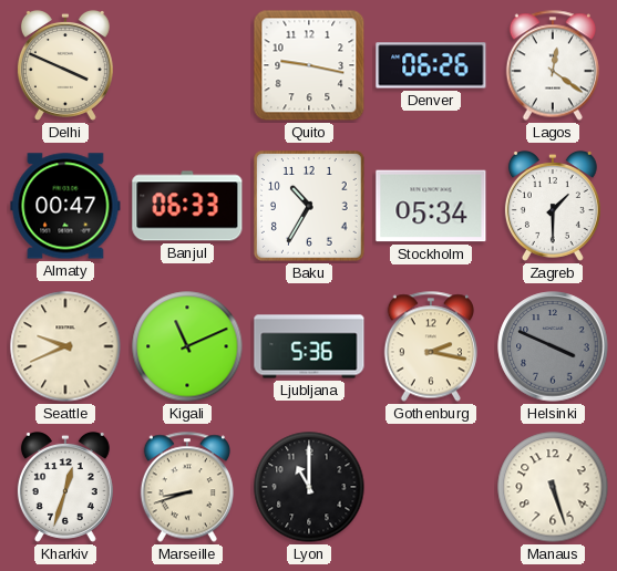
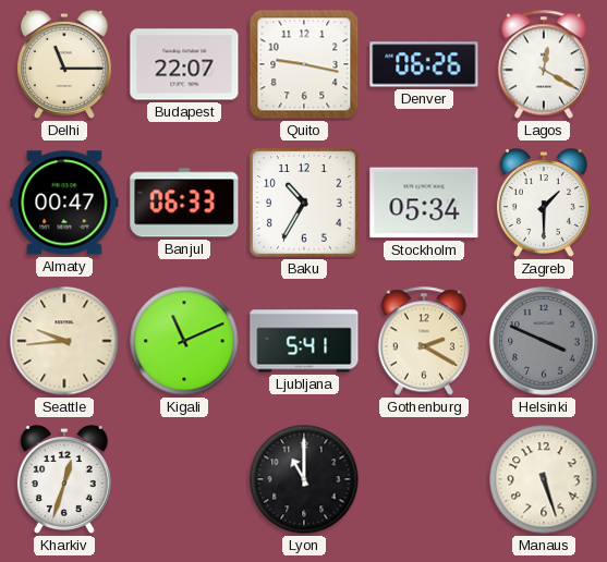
Delhi: 3:49 -> 11:15 (64, 64)
Budapest: none -> 22:07 (184, 64)
Lagos: 12:21 -> 12:20 (543, 64)
Seattle: 9:41 -> 9:44 (64, 341)
Ljubljana: 5:36 -> 5:41 (304, 341)
Gothenburg: 2:17 -> 2:20 (423, 341)
Marseille: 8:42 -> none (186, 487)
